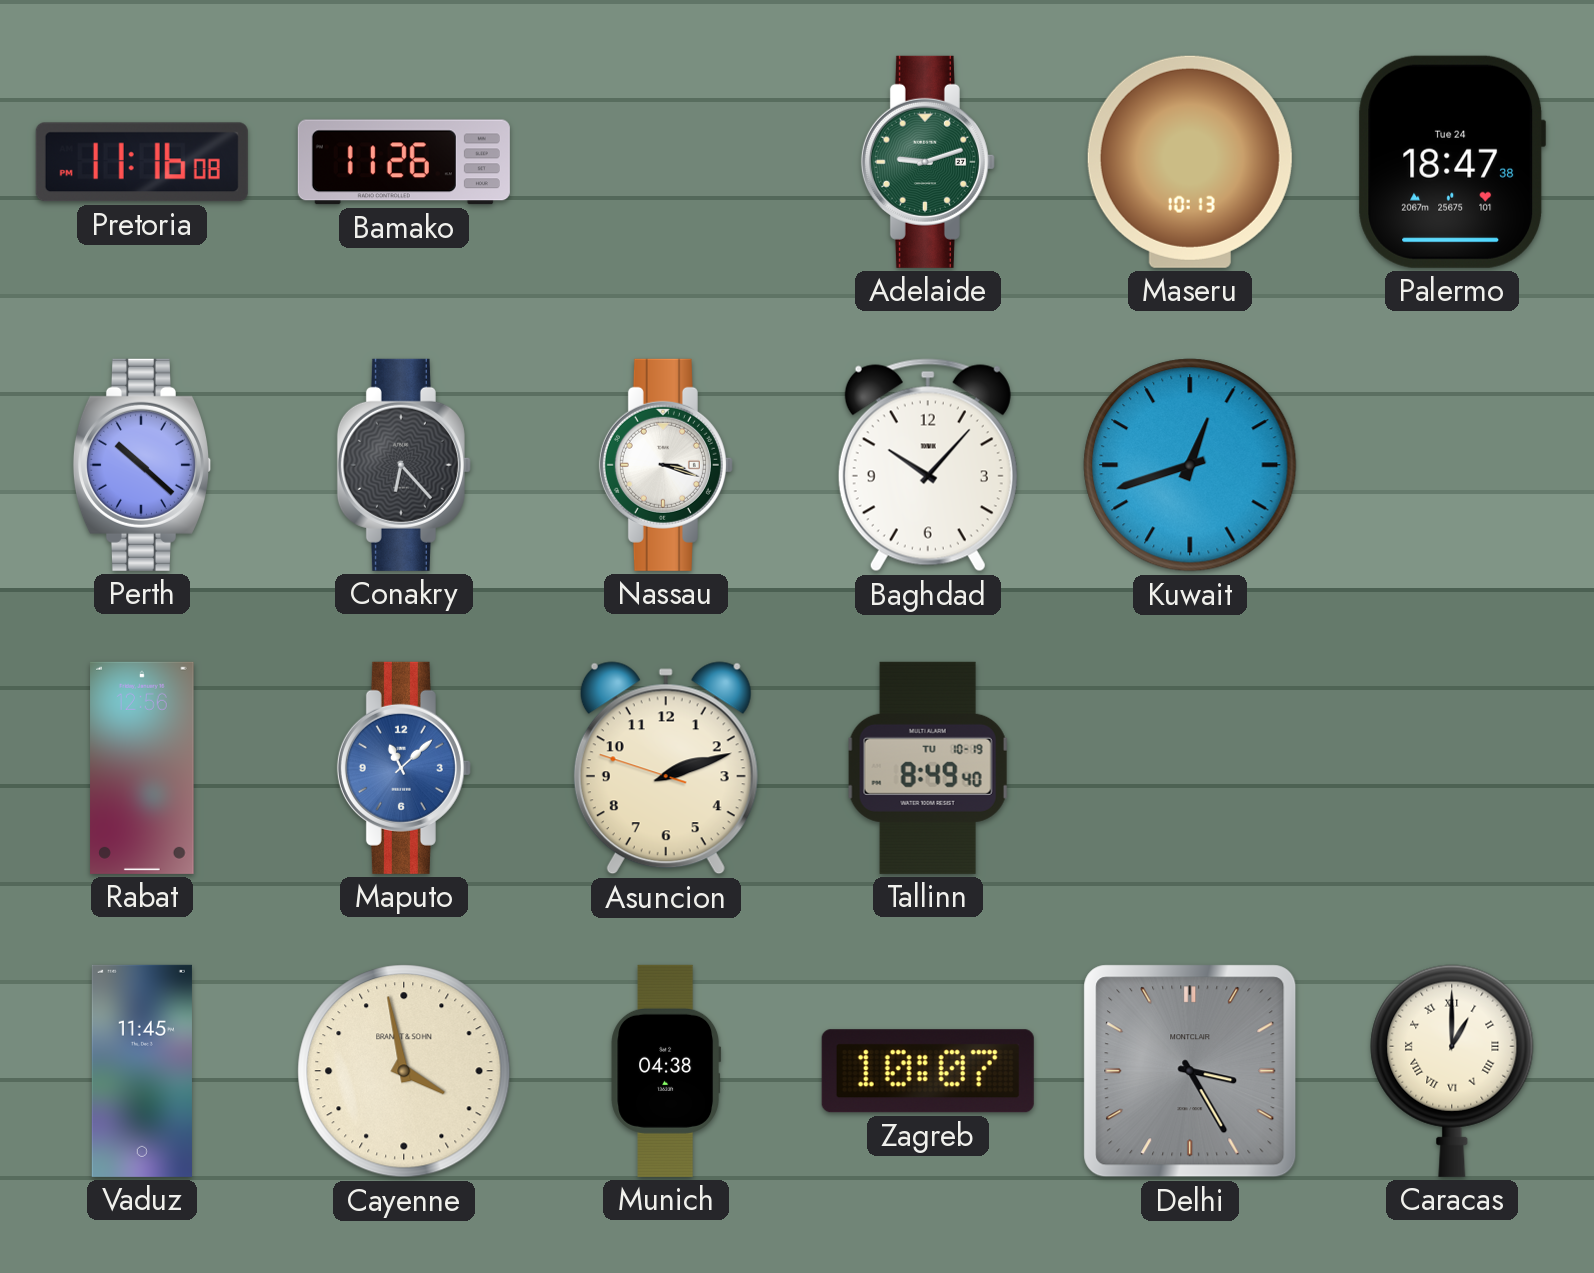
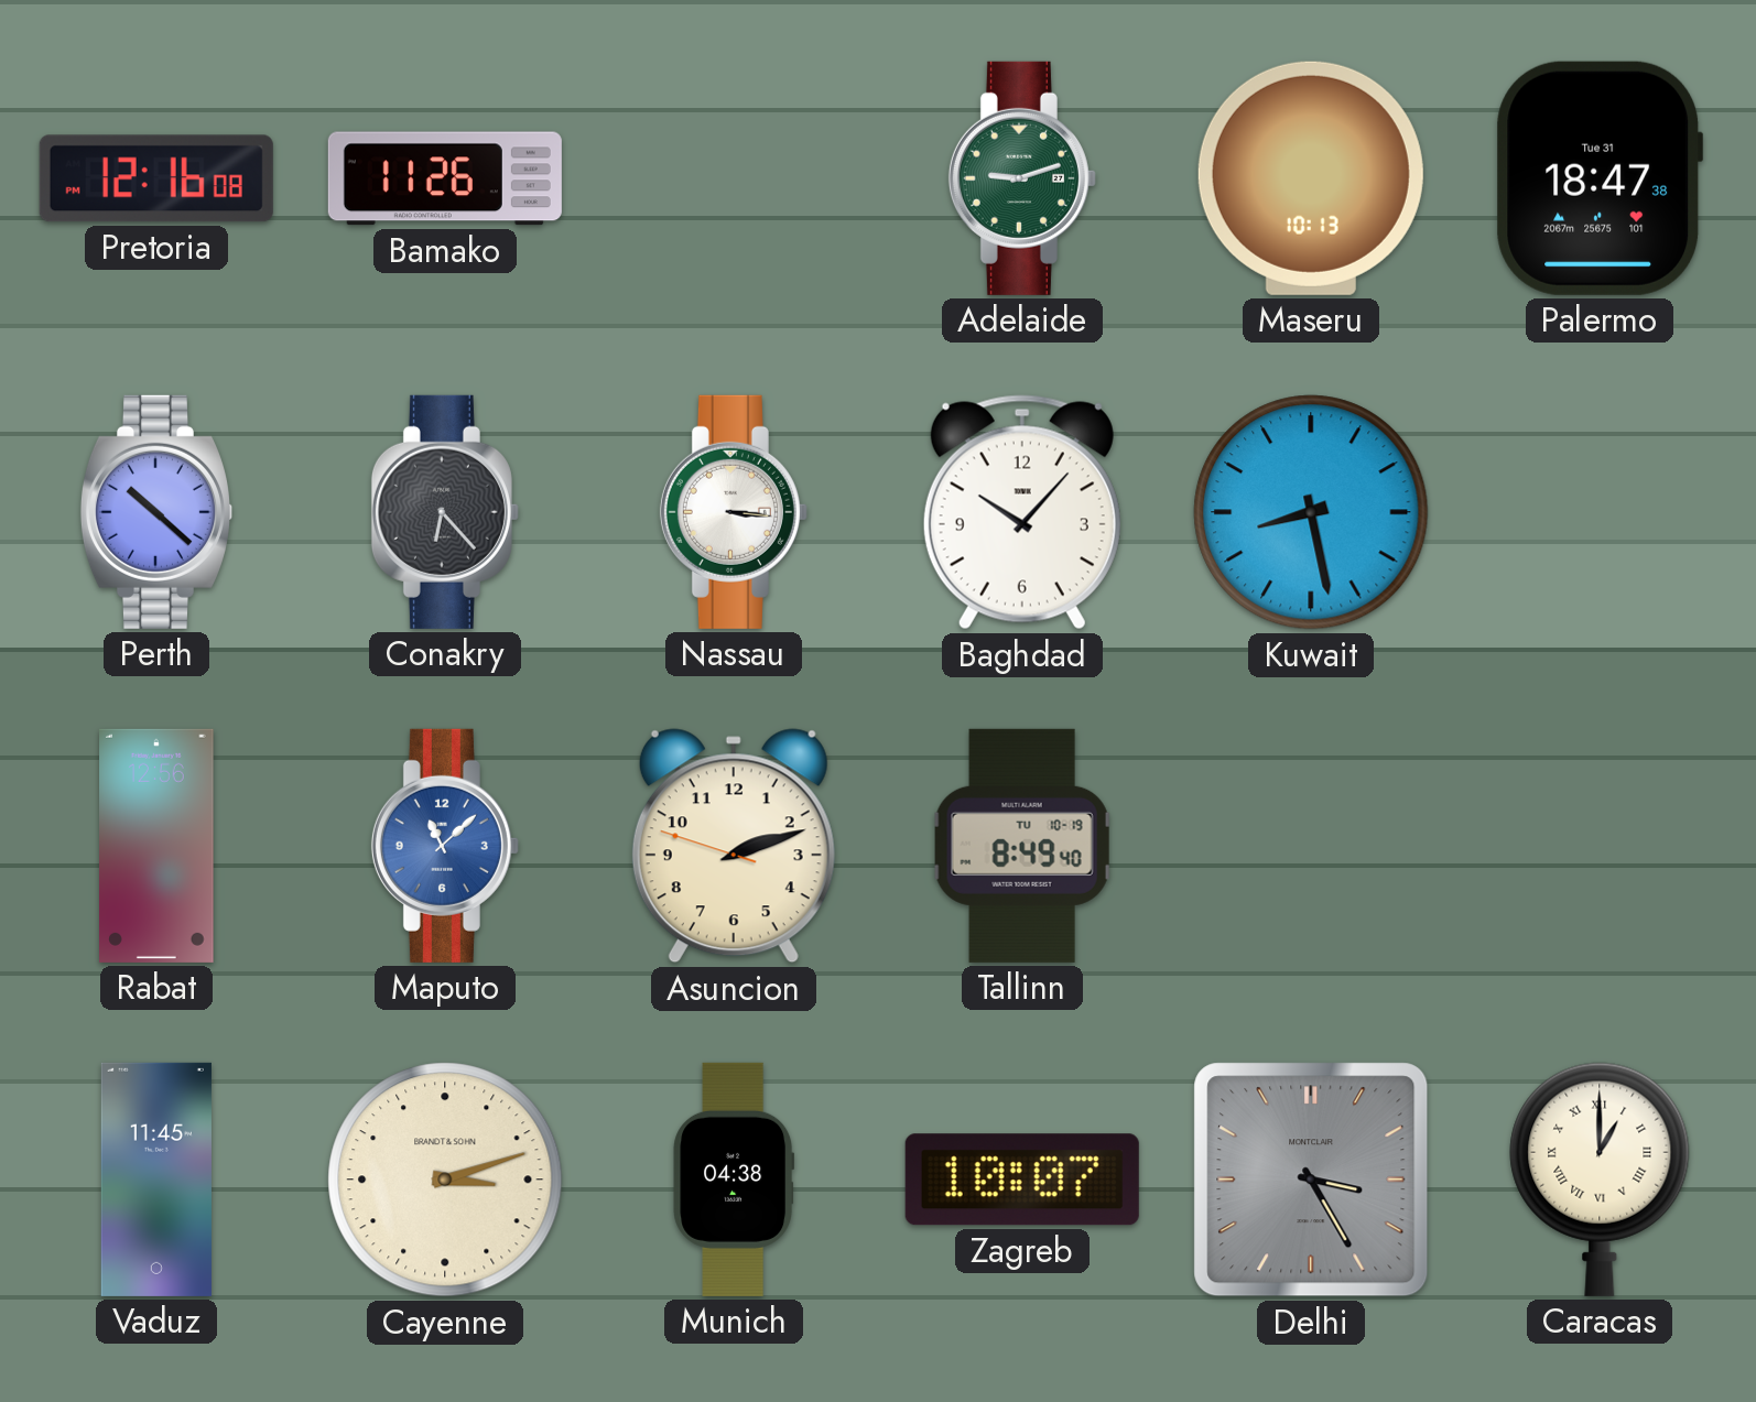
Pretoria: 11:16 -> 12:16 (156, 178)
Palermo date: Tue 24 -> Tue 31 (1600, 178)
Nassau: 3:18 -> 3:16 (734, 512)
Kuwait: 12:42 -> 8:28 (1311, 512)
Cayenne: 3:58 -> 3:12 (445, 1180)
